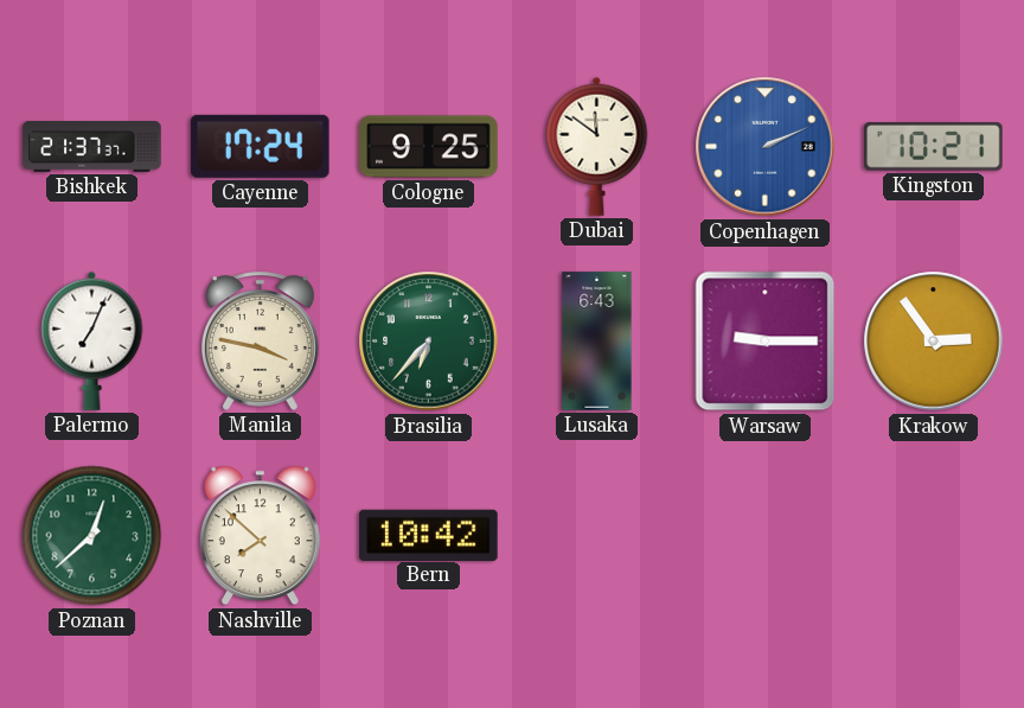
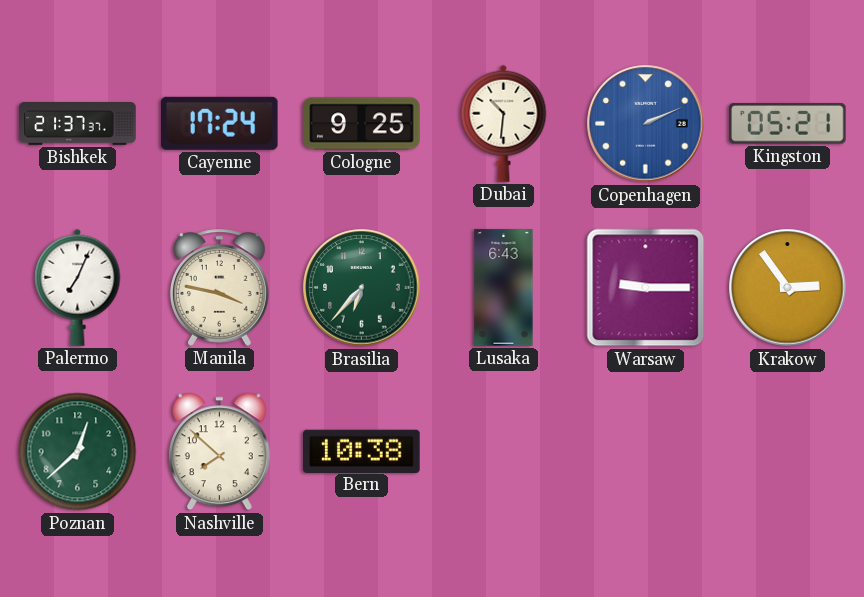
Dubai: 11:51 -> 10:31 (504, 123)
Kingston: 10:21 -> 05:21 (788, 124)
Bern: 10:42 -> 10:38 (362, 451)
